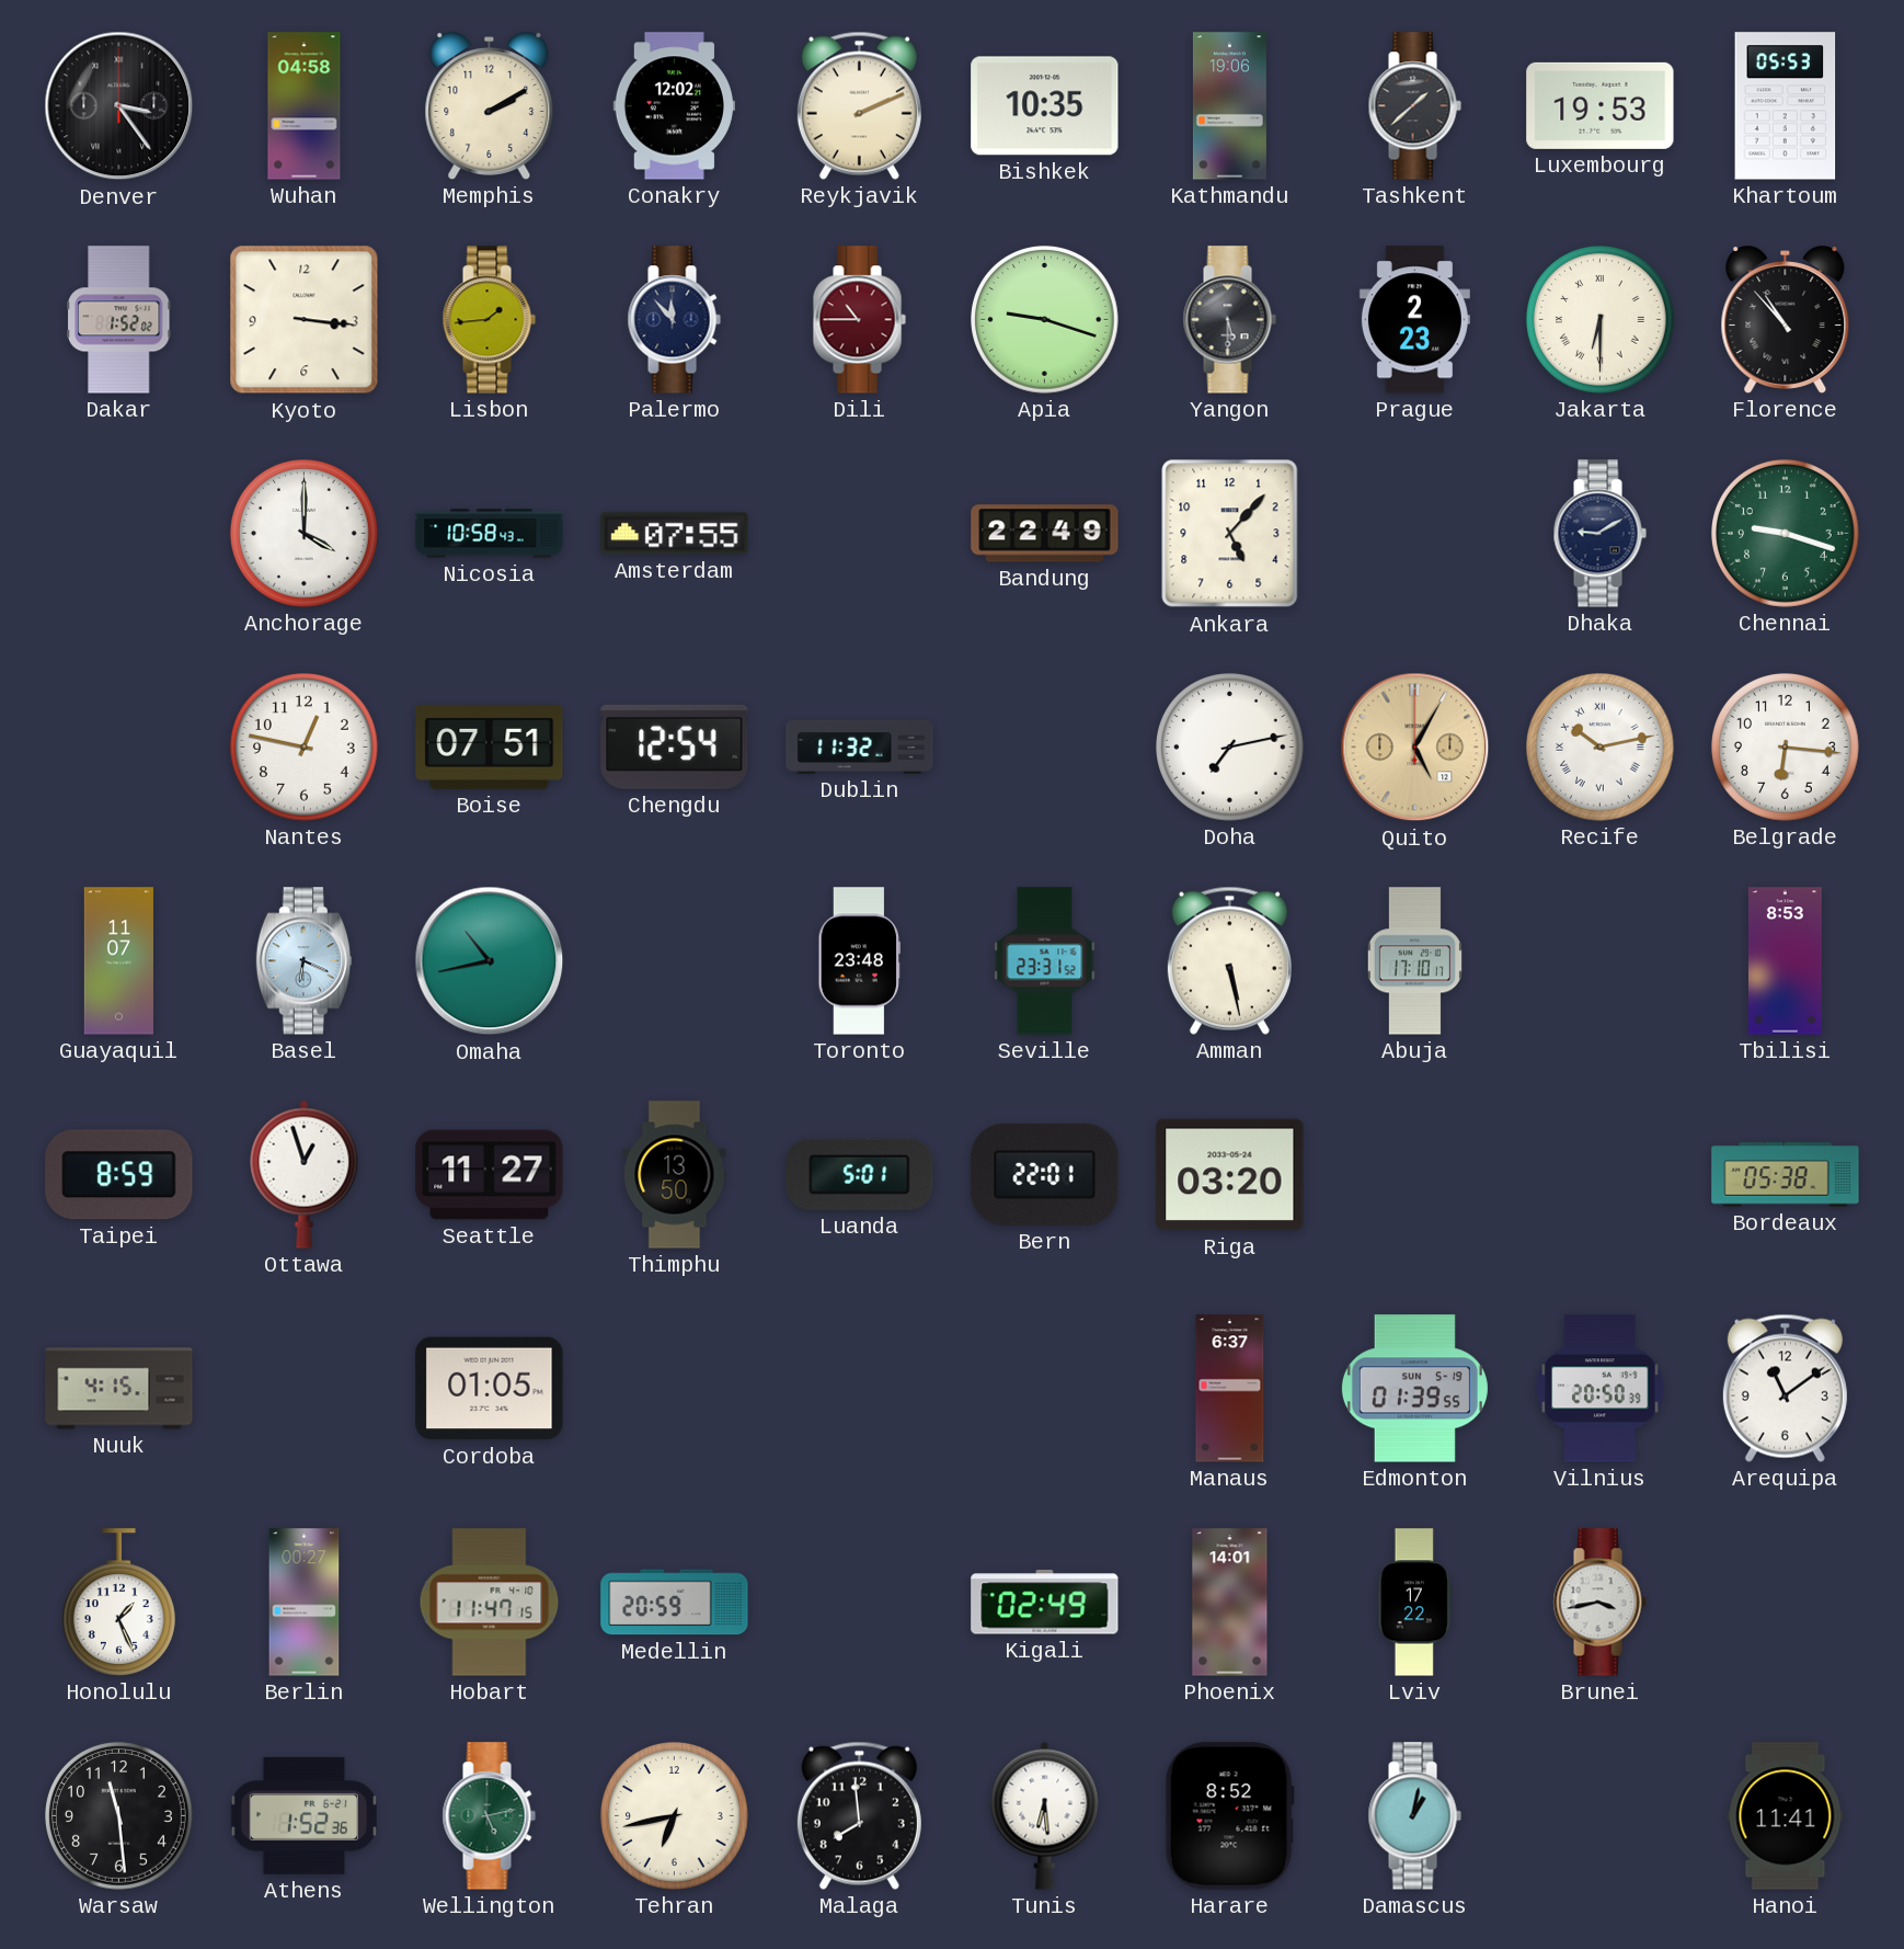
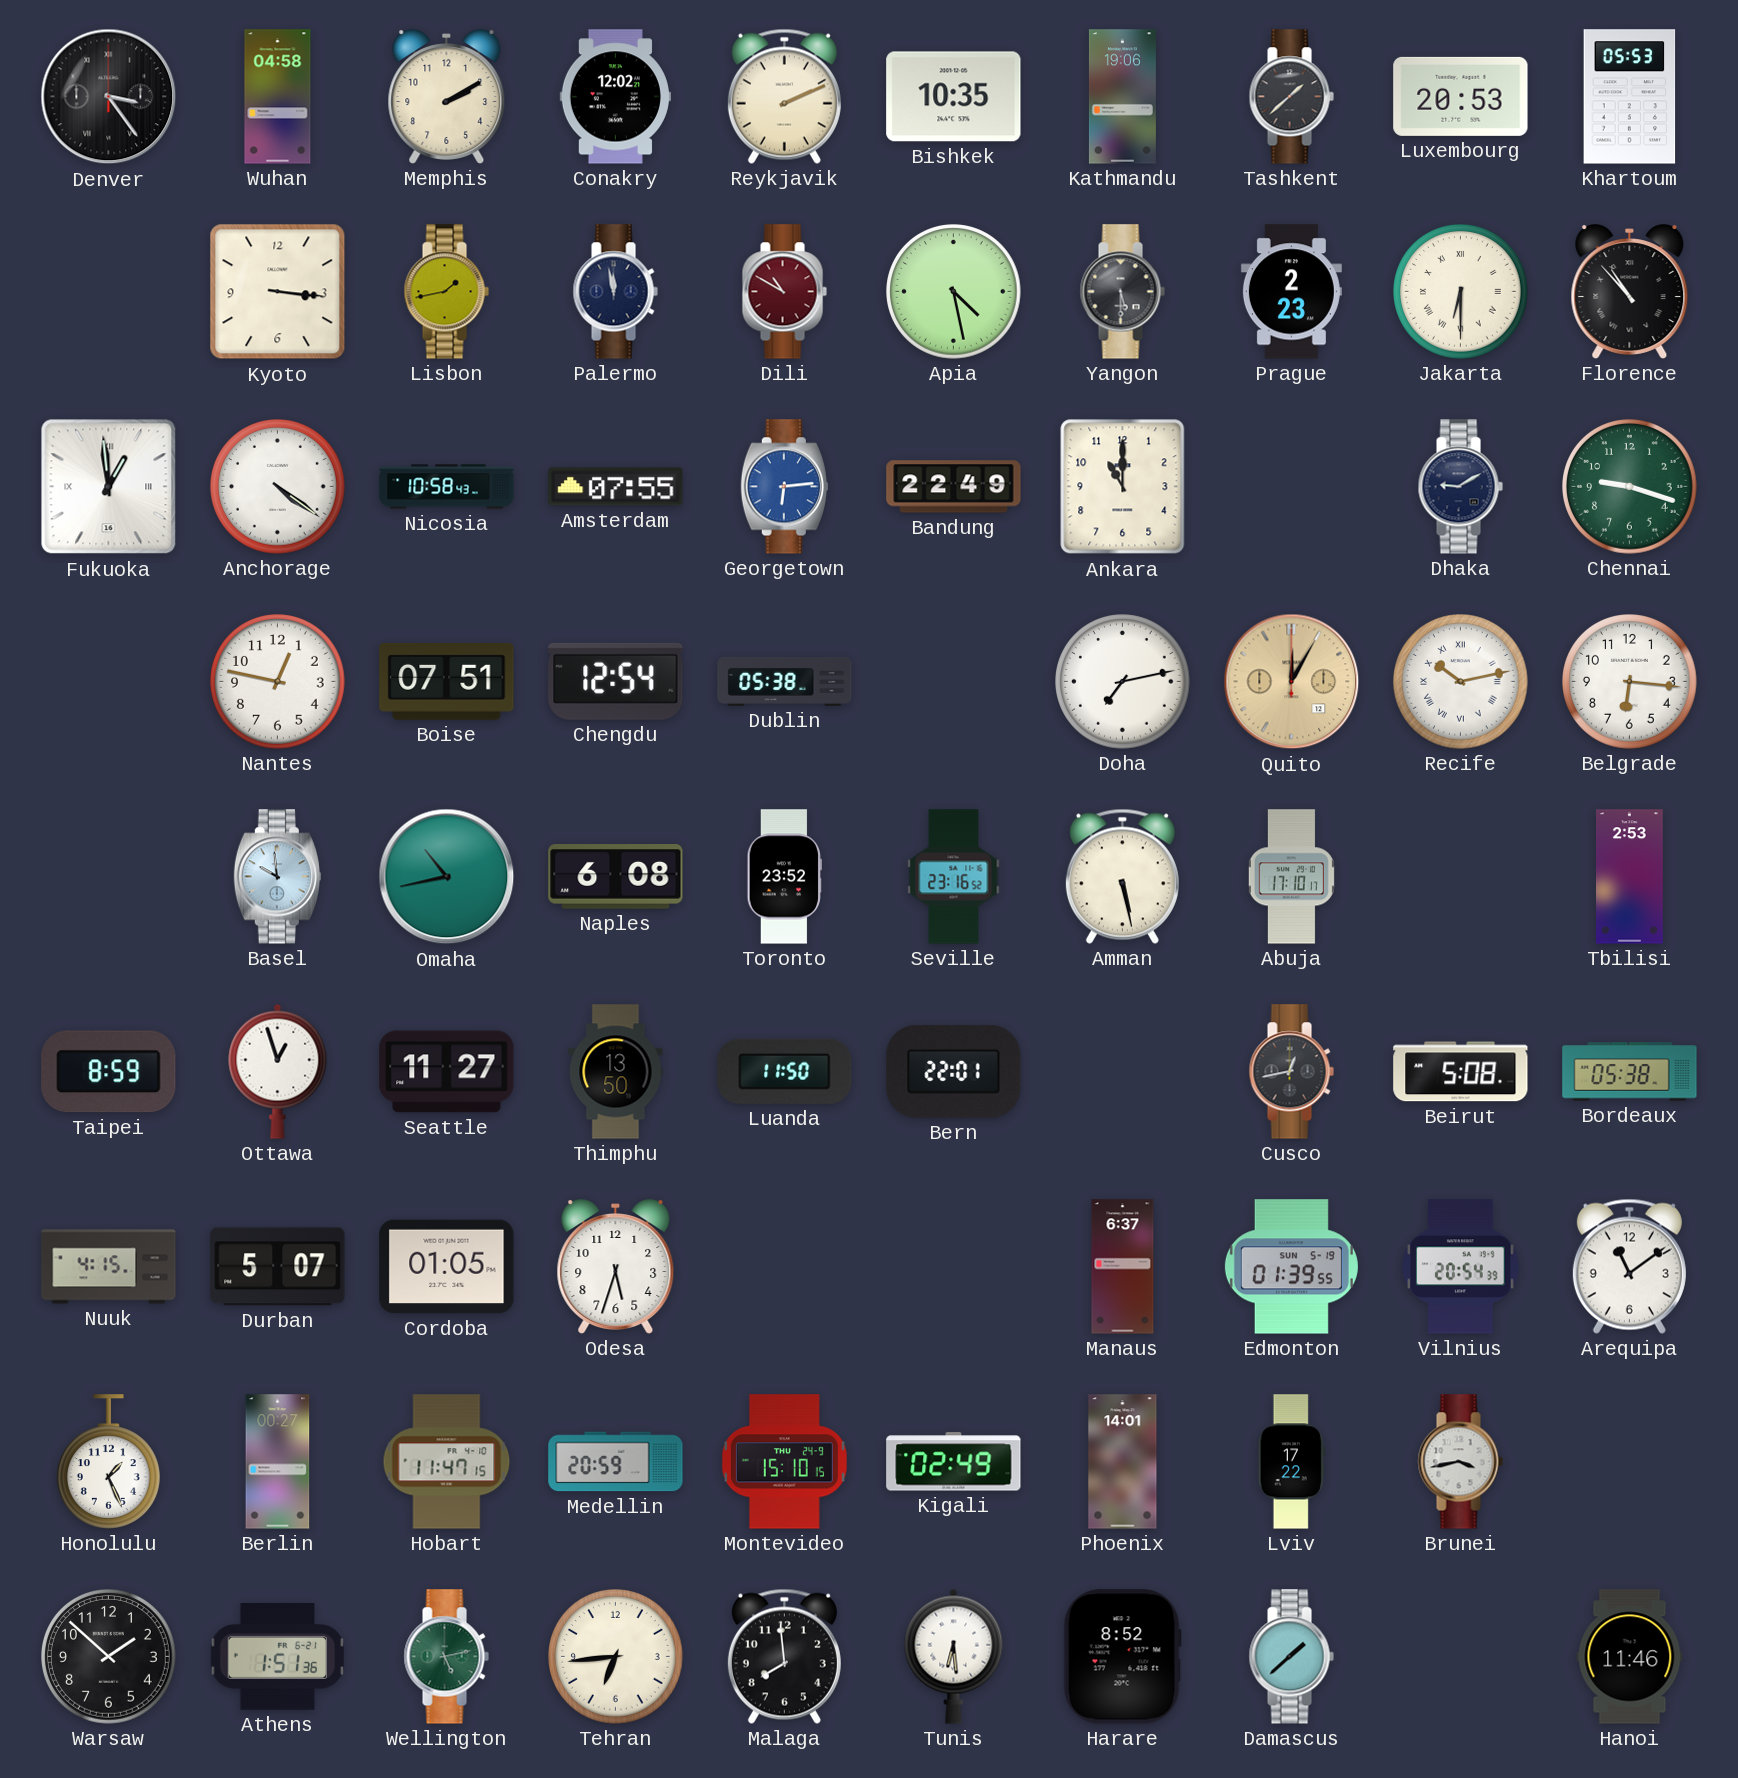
Luxembourg: 19:53 -> 20:53 (1461, 96)
Dakar: 1:52 -> none (119, 320)
Lisbon: 1:44 -> 1:43 (446, 292)
Palermo: 11:53 -> 11:58 (615, 292)
Dili: 10:45 -> 10:50 (784, 292)
Apia: 9:18 -> 4:28 (954, 292)
Fukuoka: none -> 12:59 (109, 487)
Anchorage: 4:00 -> 4:21 (278, 487)
Georgetown: none -> 6:14 (784, 487)
Ankara: 5:07 -> 11:00 (1123, 487)
Dublin: 11:32 -> 05:38 (785, 681)
Quito: 5:05 -> 12:05 (1292, 682)
Guayaquil: 11:07 -> none (118, 961)
Basel: 6:19 -> 9:59 (277, 877)
Naples: none -> 6:08 (616, 877)
Toronto: 23:48 -> 23:52 (784, 877)
Seville: 23:31 -> 23:16 (954, 877)
Tbilisi: 8:53 -> 2:53 (1629, 877)
Luanda: 5:01 -> 11:50 (785, 1071)
Riga: 03:20 -> none (1230, 1175)
Cusco: none -> 12:43 (1291, 1072)
Beirut: none -> 5:08 (1461, 1072)
Durban: none -> 5:07 (278, 1267)
Odesa: none -> 5:33 (616, 1267)
Vilnius: 20:50 -> 20:54 (1461, 1267)
Montevideo: none -> 15:10 (784, 1462)
Warsaw: 11:29 -> 1:52 (109, 1657)
Athens: 1:52 -> 1:51 (278, 1656)
Tehran: 6:43 -> 6:44 (616, 1657)
Damascus: 1:02 -> 1:38 (1291, 1657)
Hanoi: 11:41 -> 11:46 (1630, 1657)
